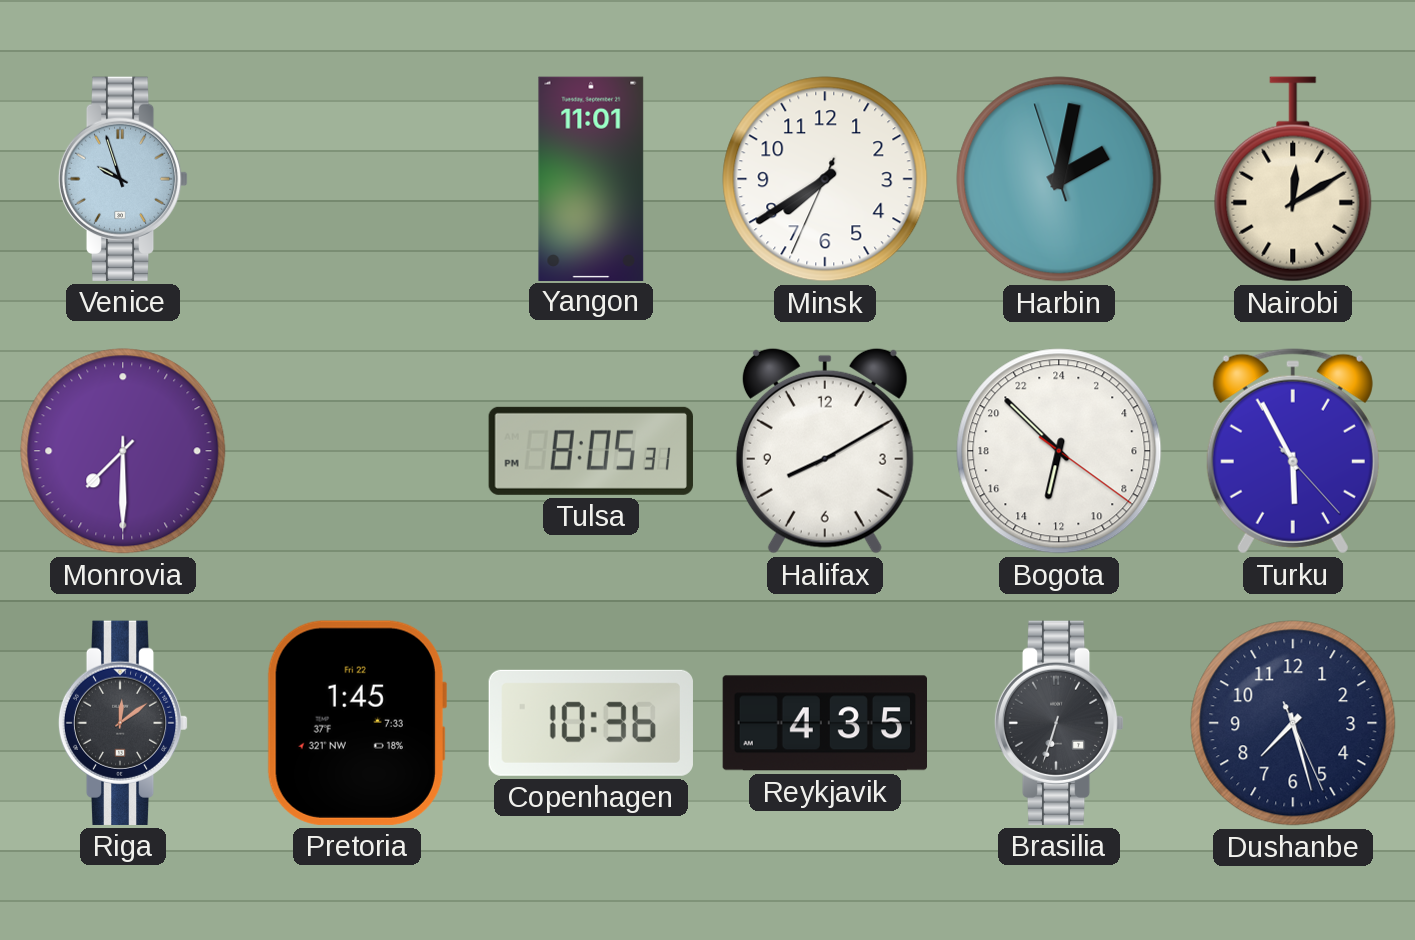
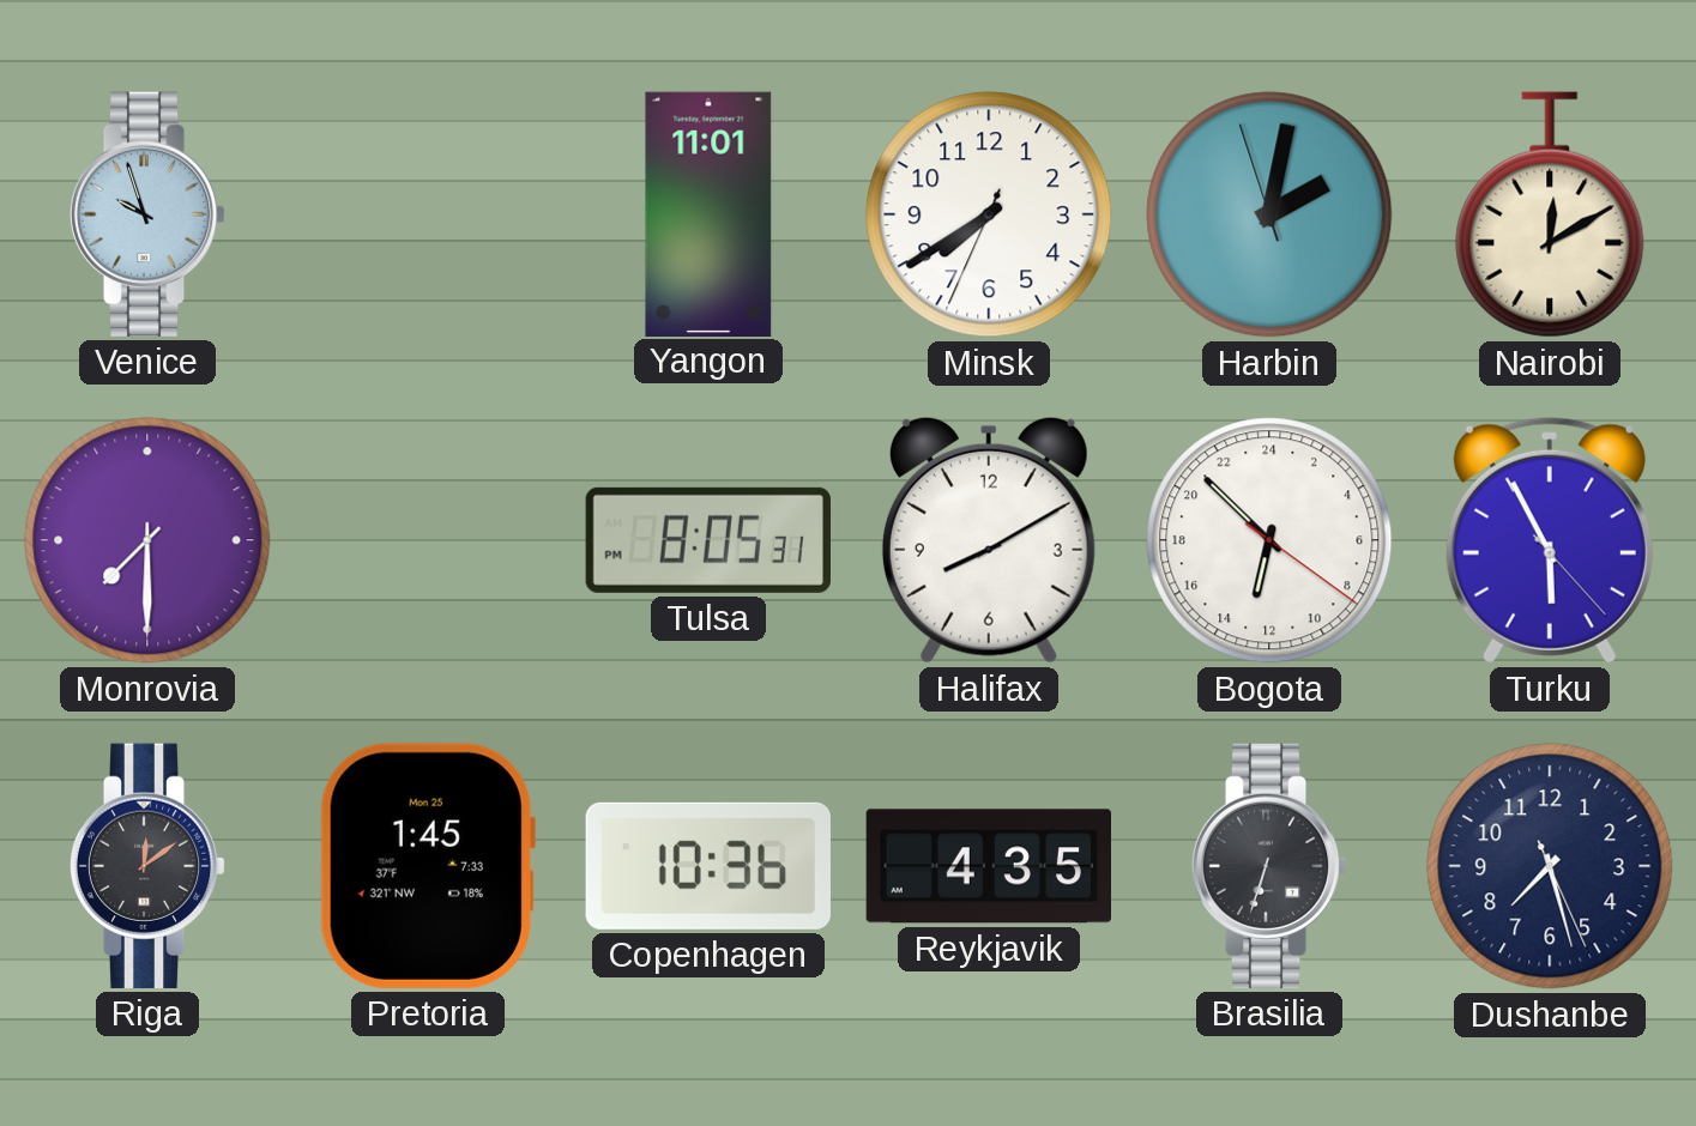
Pretoria date: Fri 22 -> Mon 25 (427, 866)
